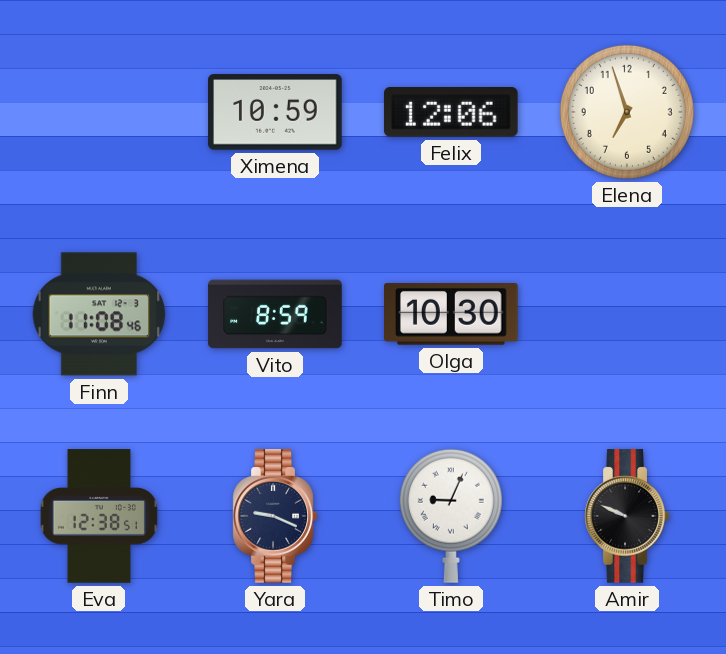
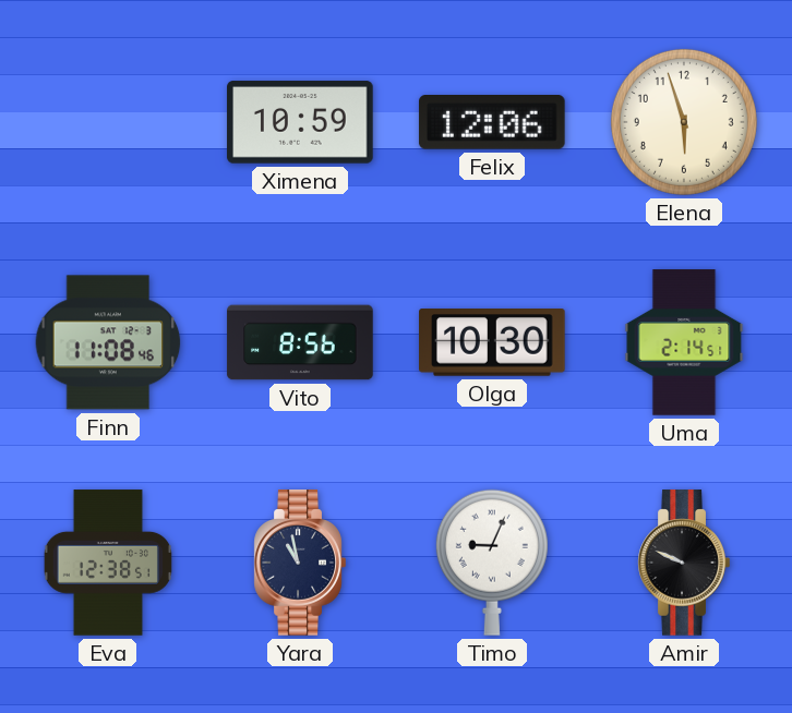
Elena: 6:57 -> 5:57 (684, 122)
Vito: 8:59 -> 8:56 (300, 342)
Uma: none -> 2:14 (684, 342)
Yara: 9:19 -> 10:58 (300, 563)
